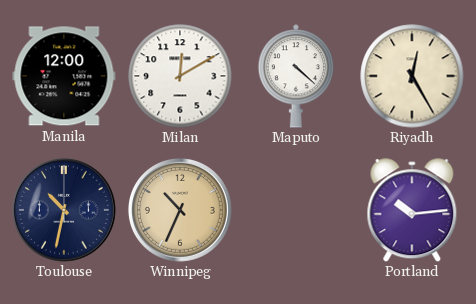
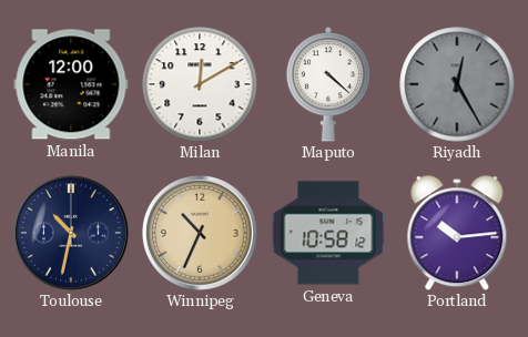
Riyadh dial: cream -> grey (457, 84)
Geneva: none -> 10:58 (328, 233)
